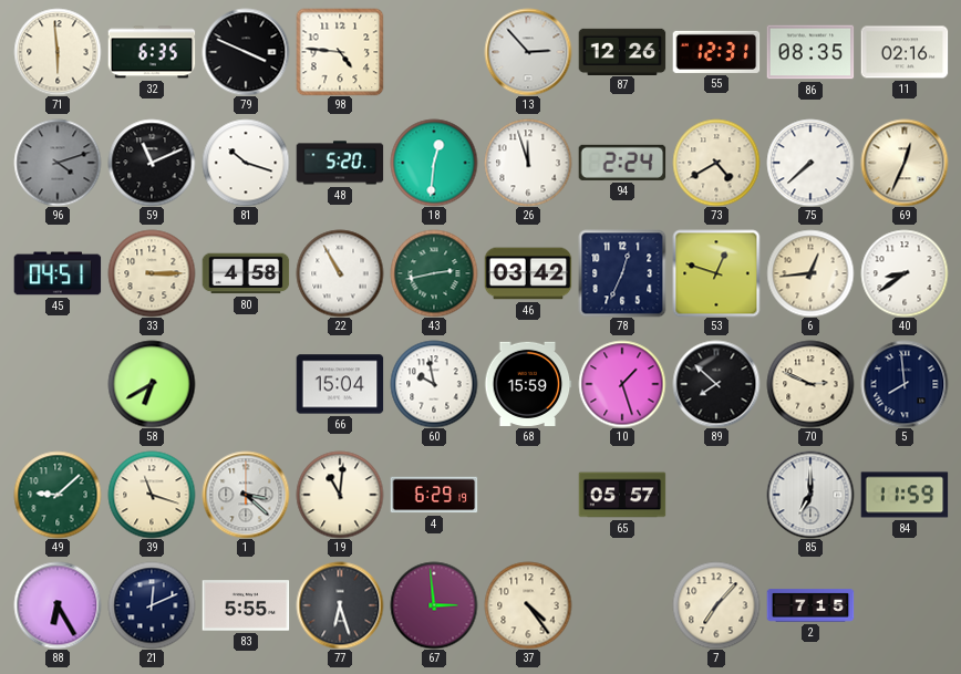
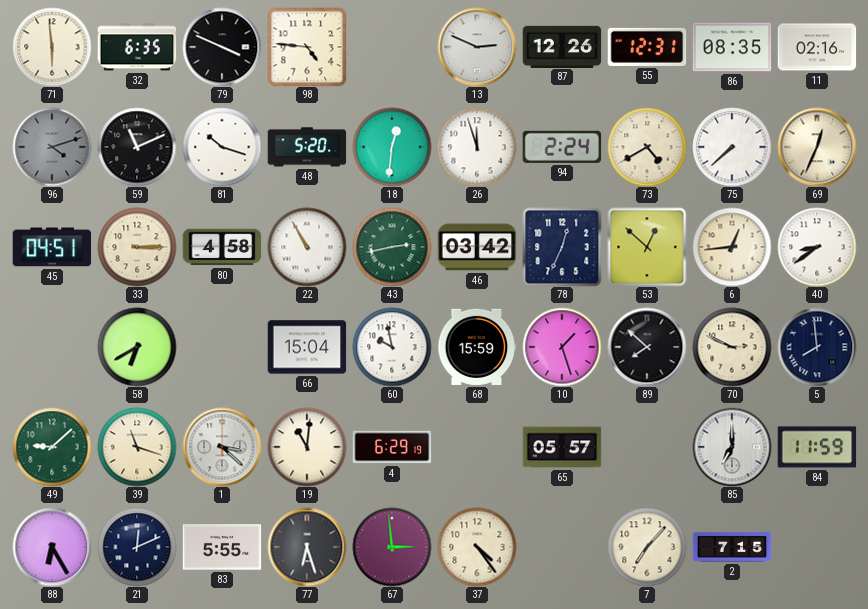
13: 2:53 -> 2:49 (477, 47)
53: 12:48 -> 12:52 (647, 247)
